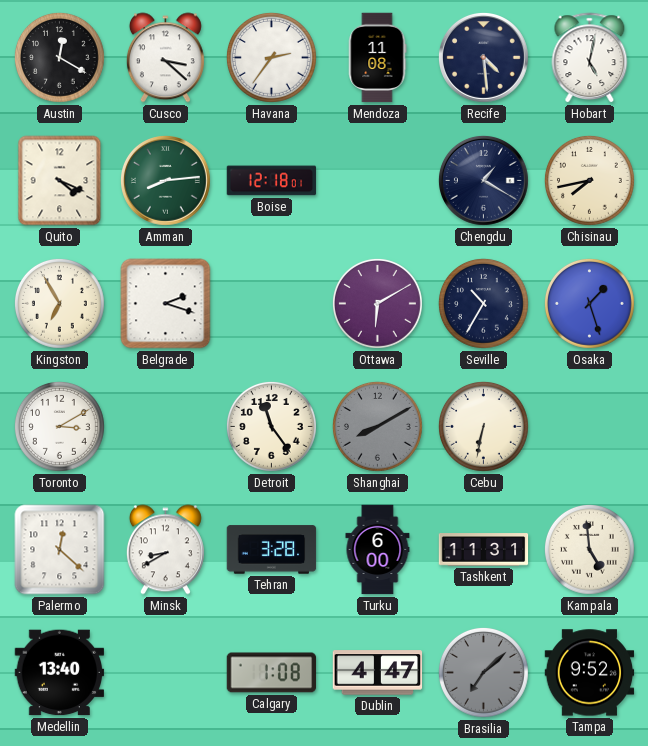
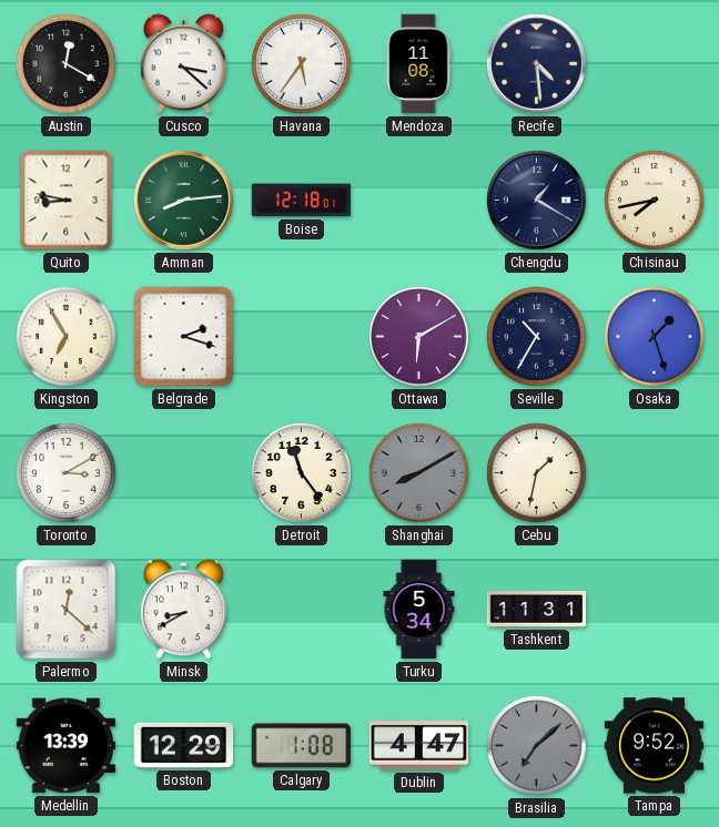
Havana: 2:36 -> 5:36 (301, 63)
Hobart: 5:02 -> none (590, 58)
Quito: 4:19 -> 8:47 (67, 201)
Cebu: 6:32 -> 1:32 (536, 472)
Tehran: 3:28 -> none (272, 550)
Turku: 6:00 -> 5:34 (419, 610)
Kampala: 4:59 -> none (589, 549)
Medellin: 13:40 -> 13:39 (67, 746)
Boston: none -> 12:29 (184, 745)
